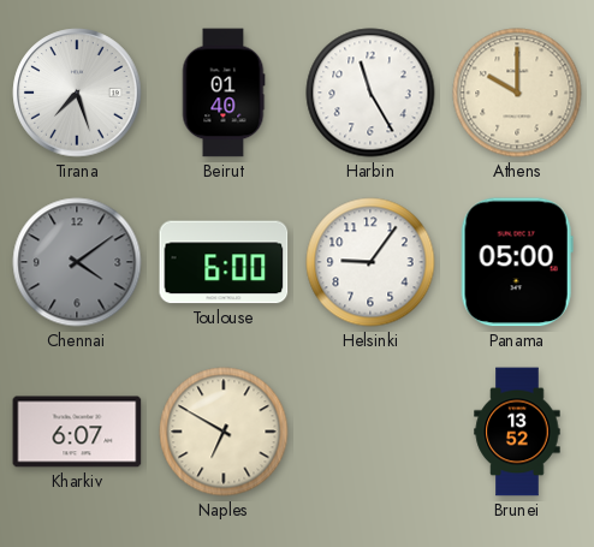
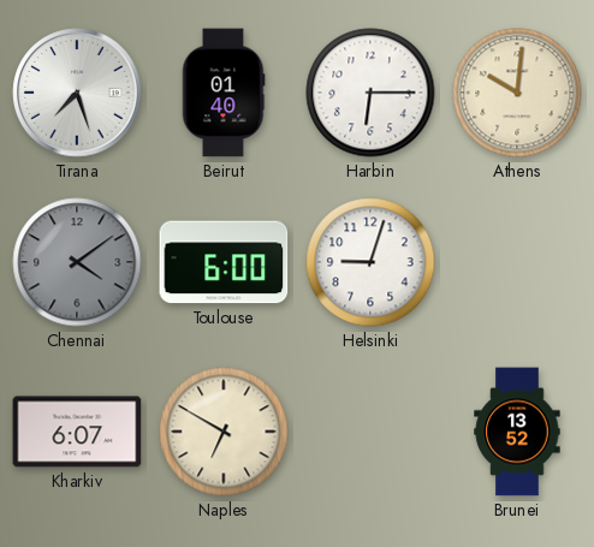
Harbin: 11:25 -> 6:15 (370, 93)
Athens: 10:00 -> 10:01 (517, 93)
Helsinki: 9:06 -> 9:03 (370, 262)
Panama: 05:00 -> none (517, 262)
